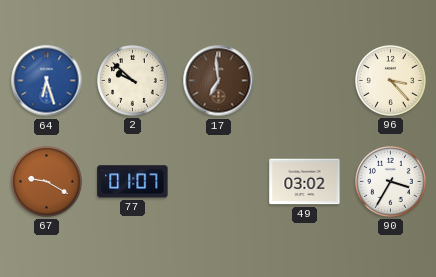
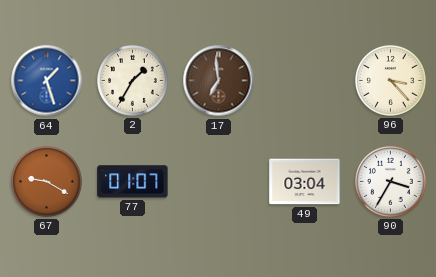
64: 6:27 -> 1:27 (47, 81)
2: 9:52 -> 1:35 (133, 81)
49: 03:02 -> 03:04 (305, 182)
